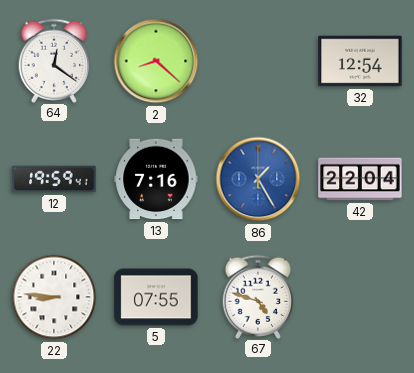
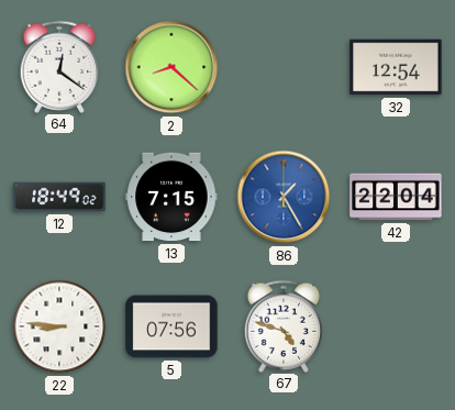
12: 19:59 -> 18:49 (59, 197)
13: 7:16 -> 7:15 (171, 197)
5: 07:55 -> 07:56 (171, 326)
